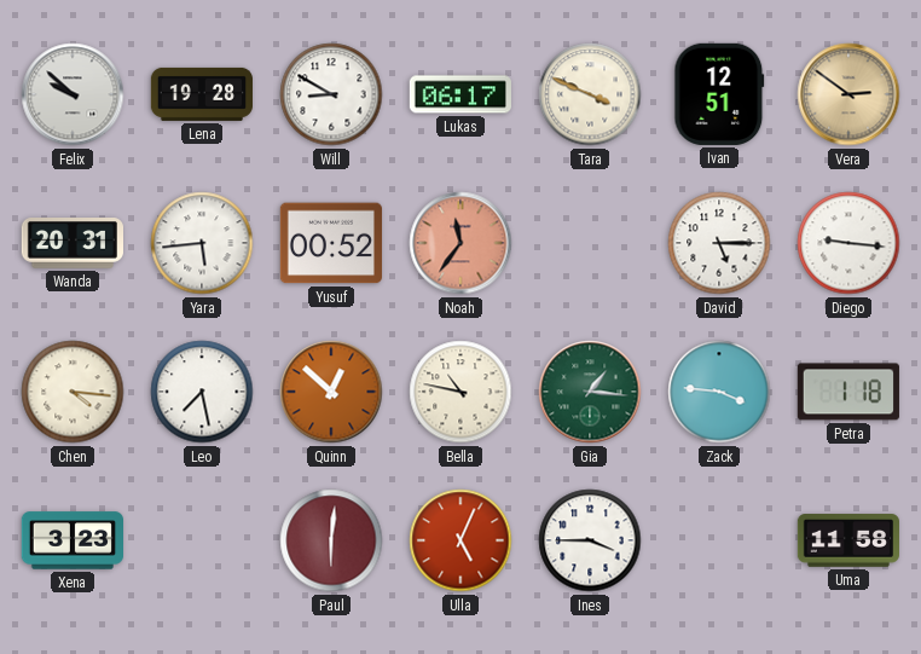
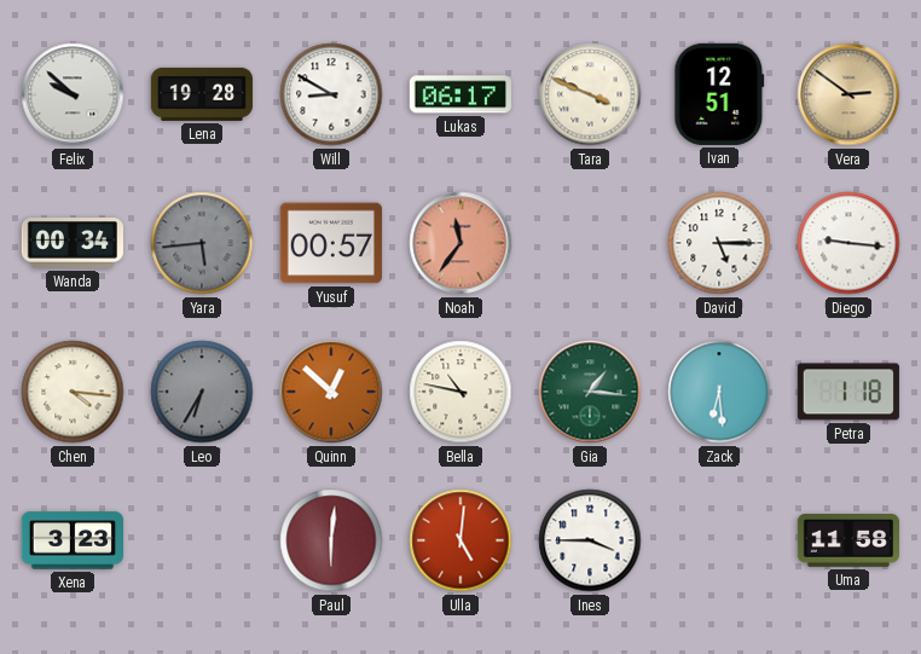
Wanda: 20:31 -> 00:34 (71, 244)
Yara dial: white -> grey (202, 243)
Yusuf: 00:52 -> 00:57 (331, 243)
Leo: 7:28 -> 6:35 (202, 392)
Leo dial: white -> grey (202, 392)
Zack: 3:46 -> 6:29 (719, 392)
Ulla: 5:04 -> 5:01 (460, 540)
